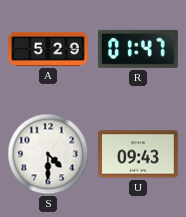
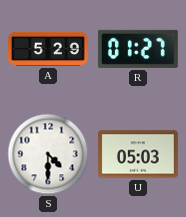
R: 01:47 -> 01:27 (138, 49)
U: 09:43 -> 05:03 (139, 154)
